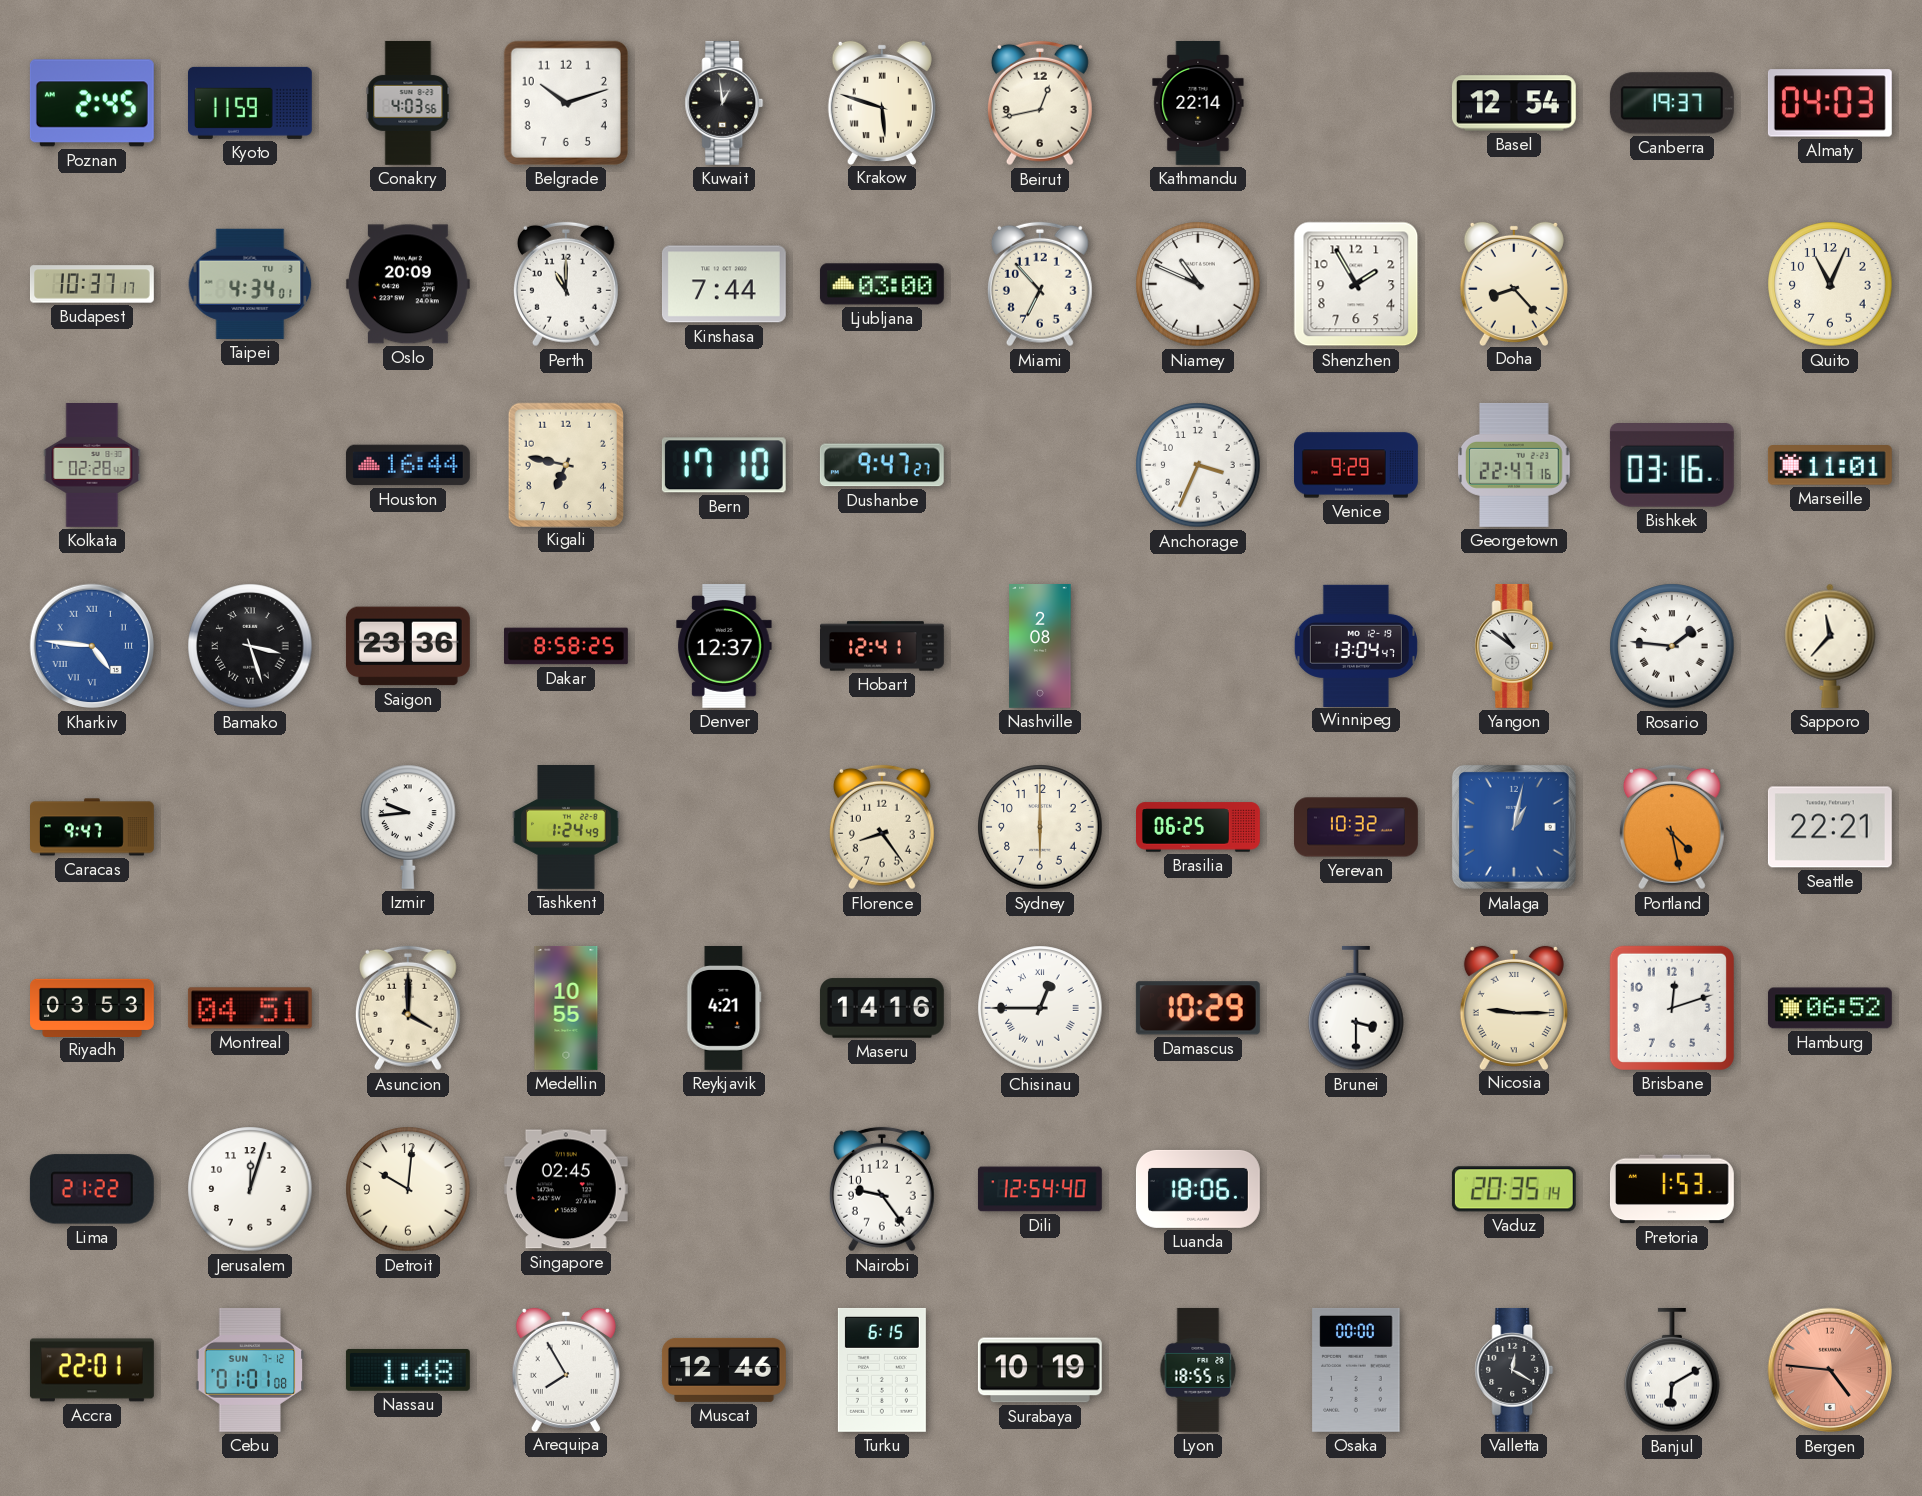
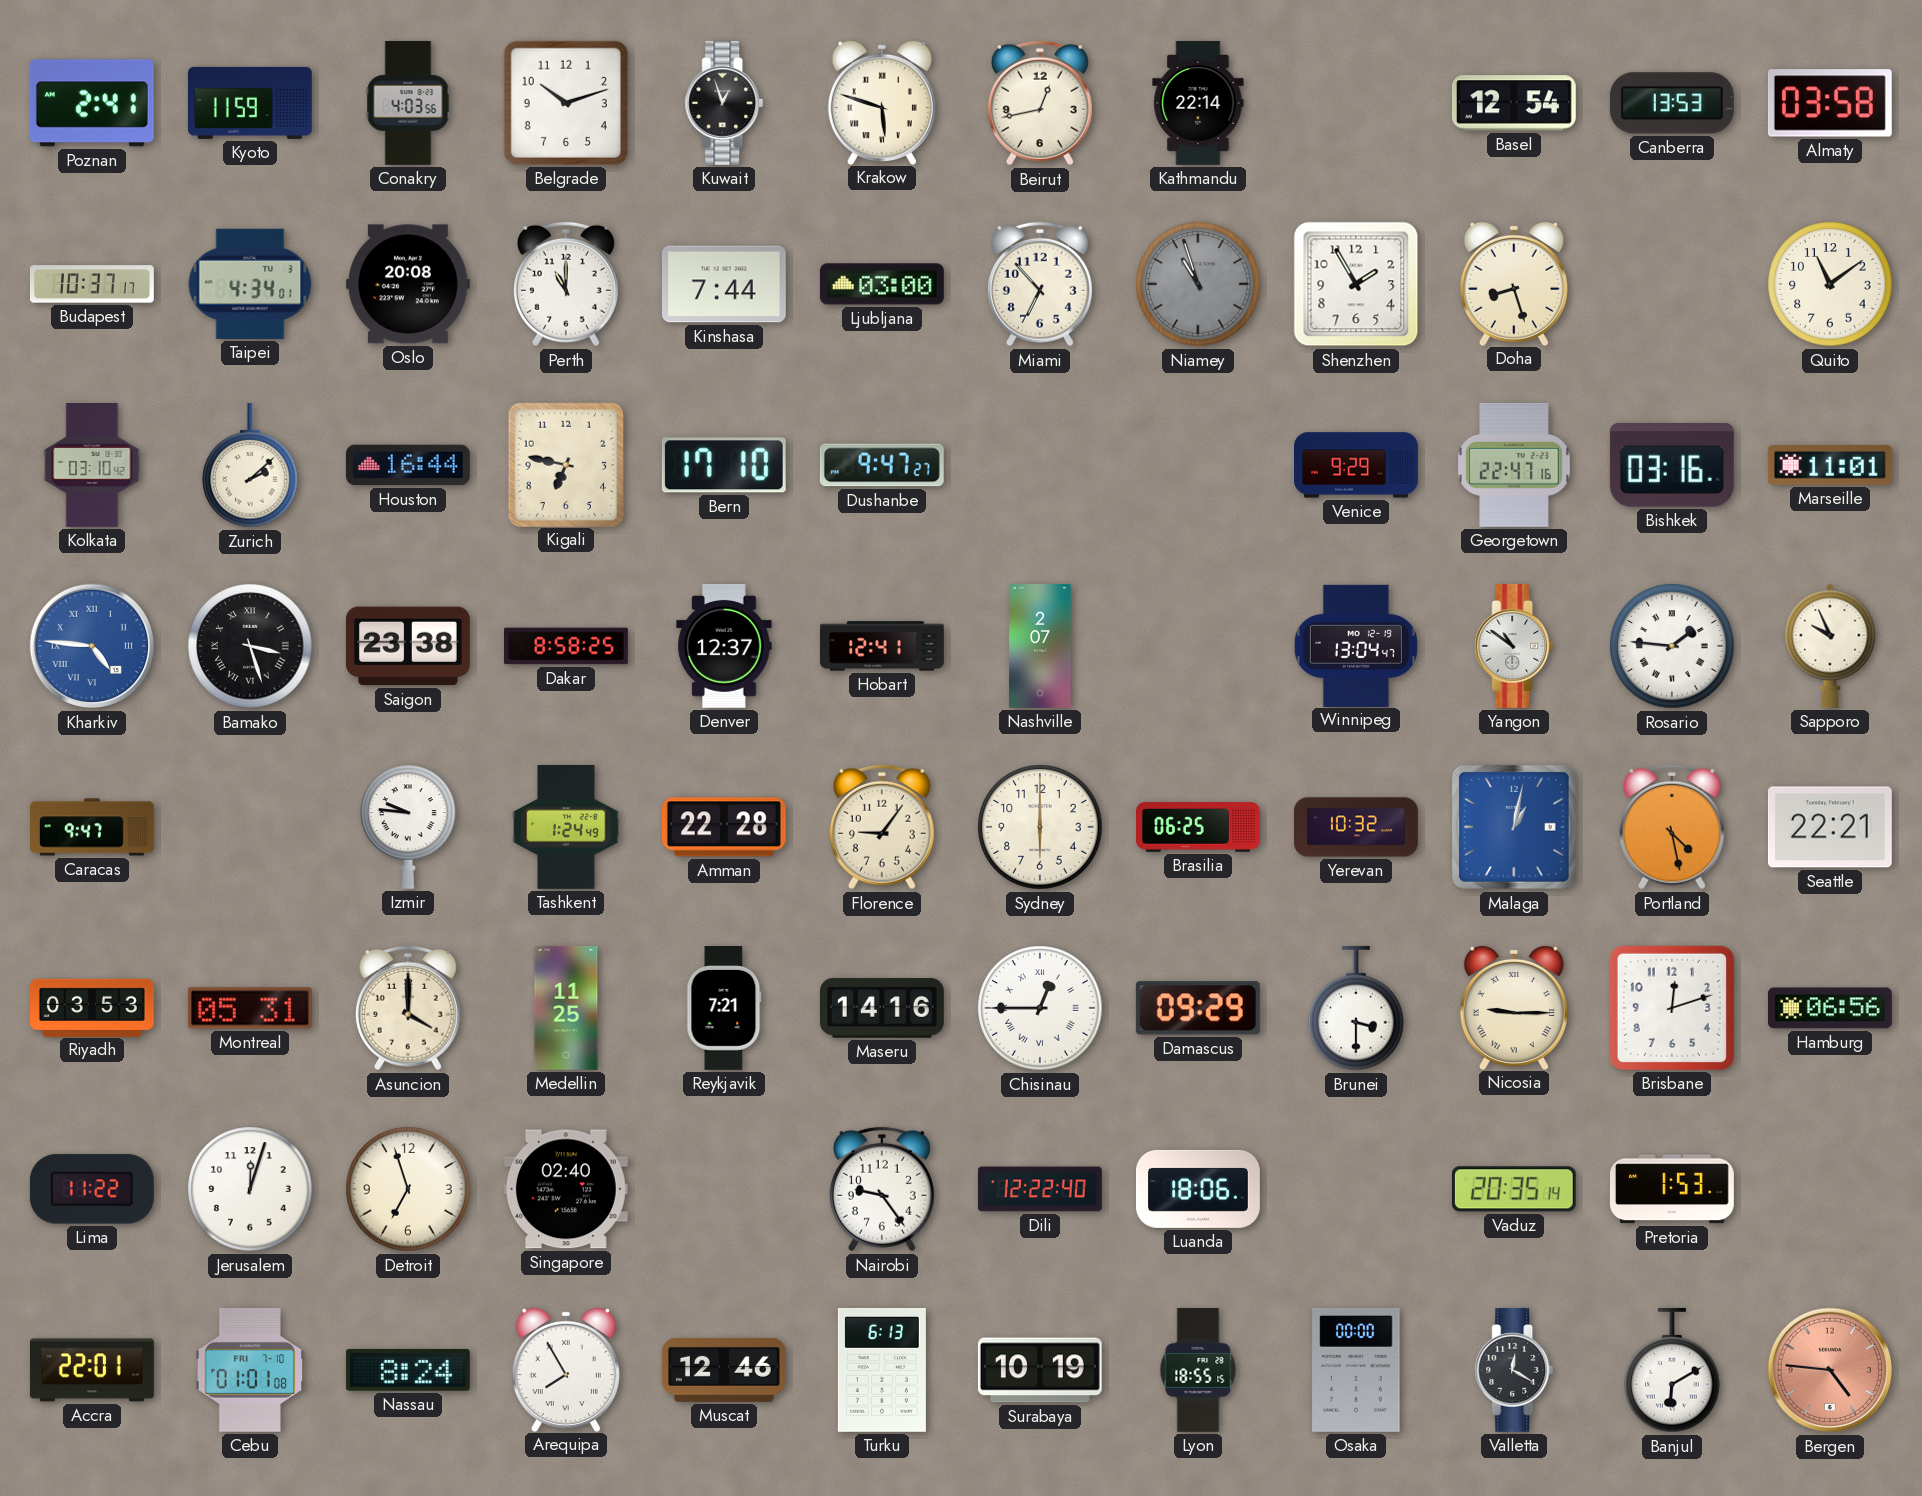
Poznan: 2:45 -> 2:41 (92, 103)
Kuwait: 12:59 -> 12:57 (724, 103)
Canberra: 19:37 -> 13:53 (1672, 103)
Almaty: 04:03 -> 03:58 (1830, 103)
Oslo: 20:09 -> 20:08 (408, 284)
Niamey: 10:49 -> 10:57 (1198, 284)
Niamey dial: white -> grey (1198, 284)
Doha: 8:23 -> 8:27 (1514, 283)
Quito: 11:04 -> 11:09 (1830, 284)
Kolkata: 02:28 -> 03:10 (92, 466)
Zurich: none -> 2:08 (250, 465)
Anchorage: 3:34 -> none (1198, 465)
Saigon: 23:36 -> 23:38 (408, 646)
Nashville: 2:08 -> 2:07 (1040, 647)
Sapporo: 11:37 -> 9:56 (1830, 646)
Izmir: 9:44 -> 9:46 (408, 827)
Amman: none -> 22:28 (724, 827)
Florence: 8:24 -> 9:06 (882, 827)
Montreal: 04:51 -> 05:31 (250, 1008)
Medellin: 10:55 -> 11:25 (566, 1009)
Reykjavik: 4:21 -> 7:21 (724, 1009)
Damascus: 10:29 -> 09:29 (1198, 1008)
Hamburg: 06:52 -> 06:56 (1830, 1008)
Lima: 21:22 -> 11:22 (92, 1189)
Detroit: 10:01 -> 6:57 (408, 1189)
Singapore: 02:45 -> 02:40 (566, 1189)
Dili: 12:54 -> 12:22 (1040, 1189)
Cebu date: SUN 7-12 -> FRI 7-10 (250, 1370)
Nassau: 1:48 -> 8:24 (408, 1370)
Turku: 6:15 -> 6:13 (882, 1370)
